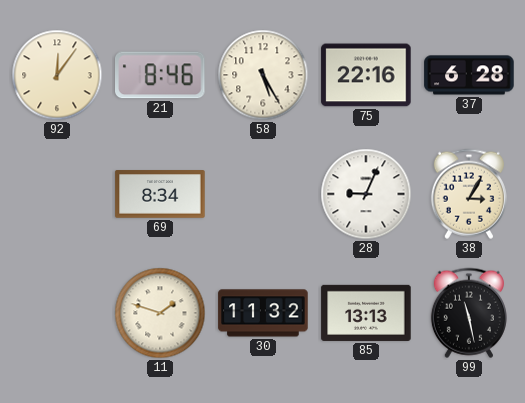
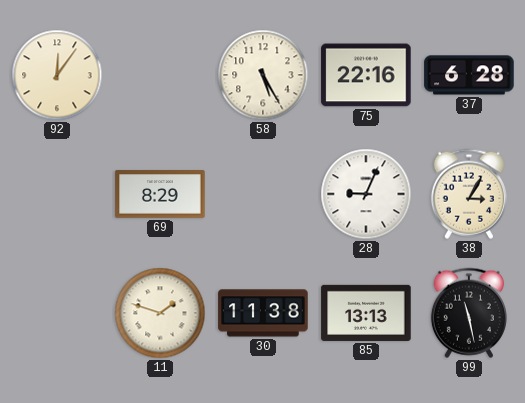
21: 8:46 -> none (161, 75)
69: 8:34 -> 8:29 (160, 194)
30: 11:32 -> 11:38 (263, 313)
